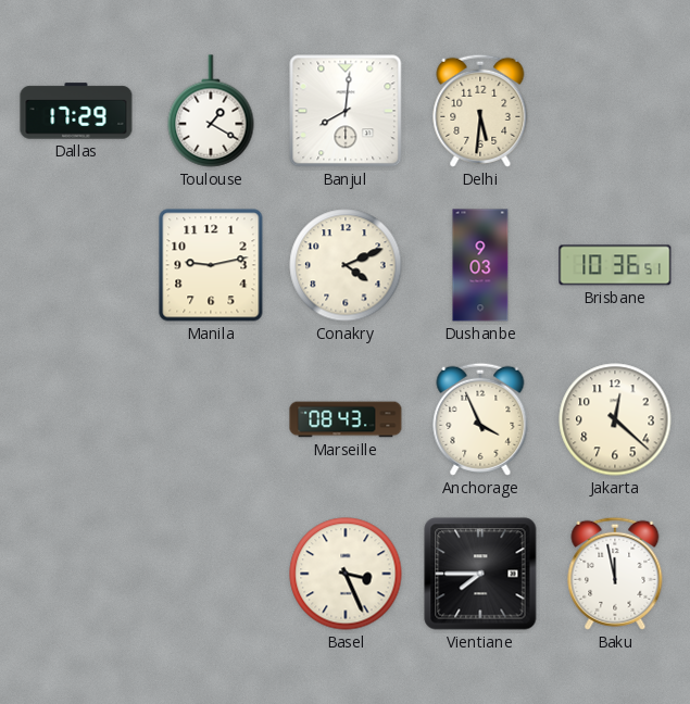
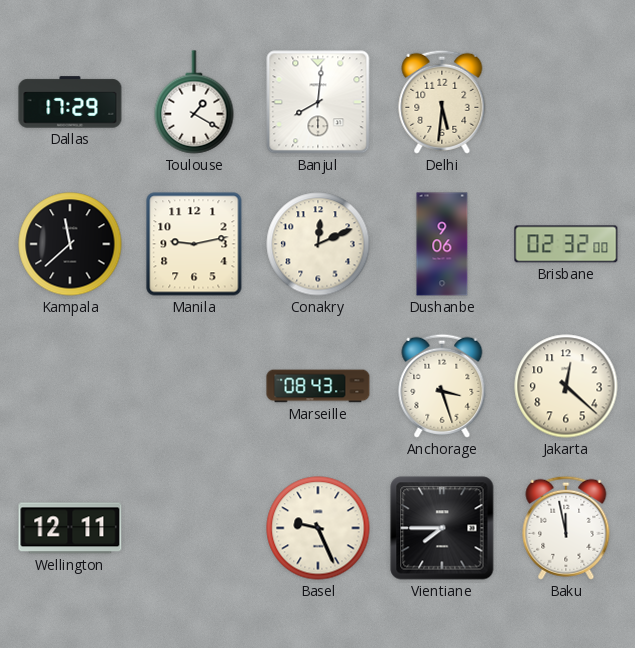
Kampala: none -> 11:38 (70, 244)
Conakry: 4:11 -> 12:11 (318, 244)
Dushanbe: 9:03 -> 9:06 (442, 244)
Brisbane: 10:36 -> 02:32 (566, 244)
Anchorage: 3:56 -> 3:27 (442, 386)
Wellington: none -> 12:11 (70, 528)
Basel: 3:26 -> 9:26 (318, 528)
